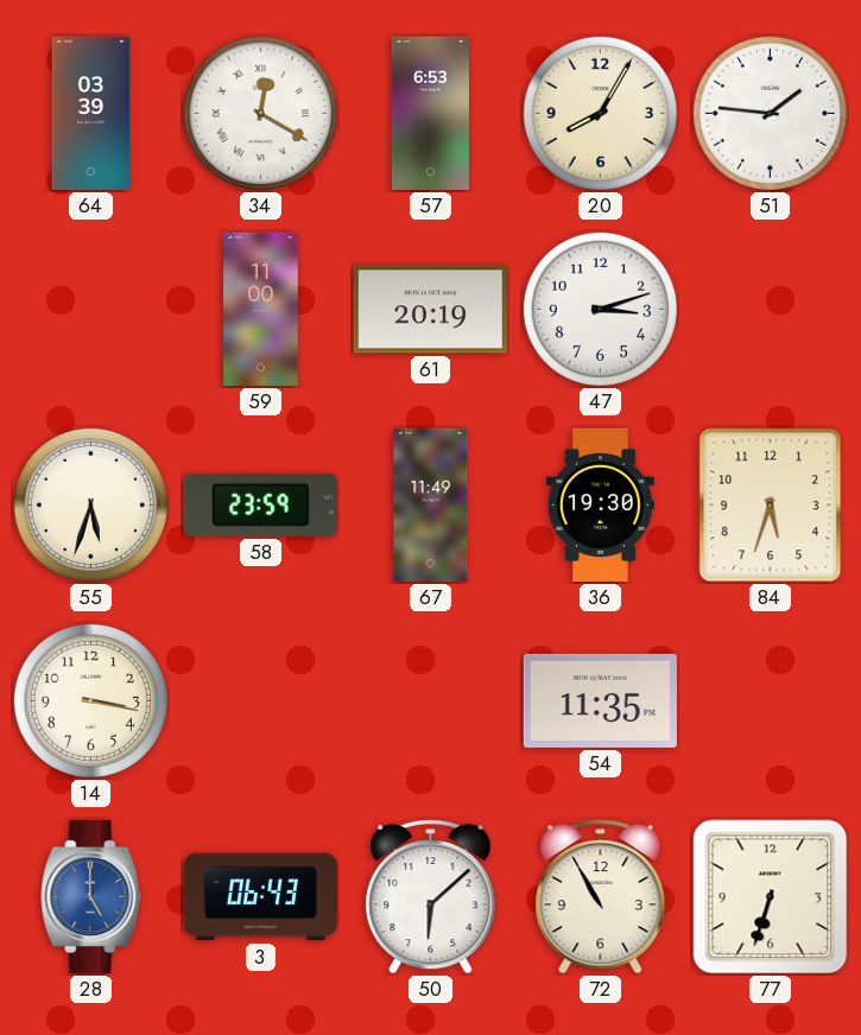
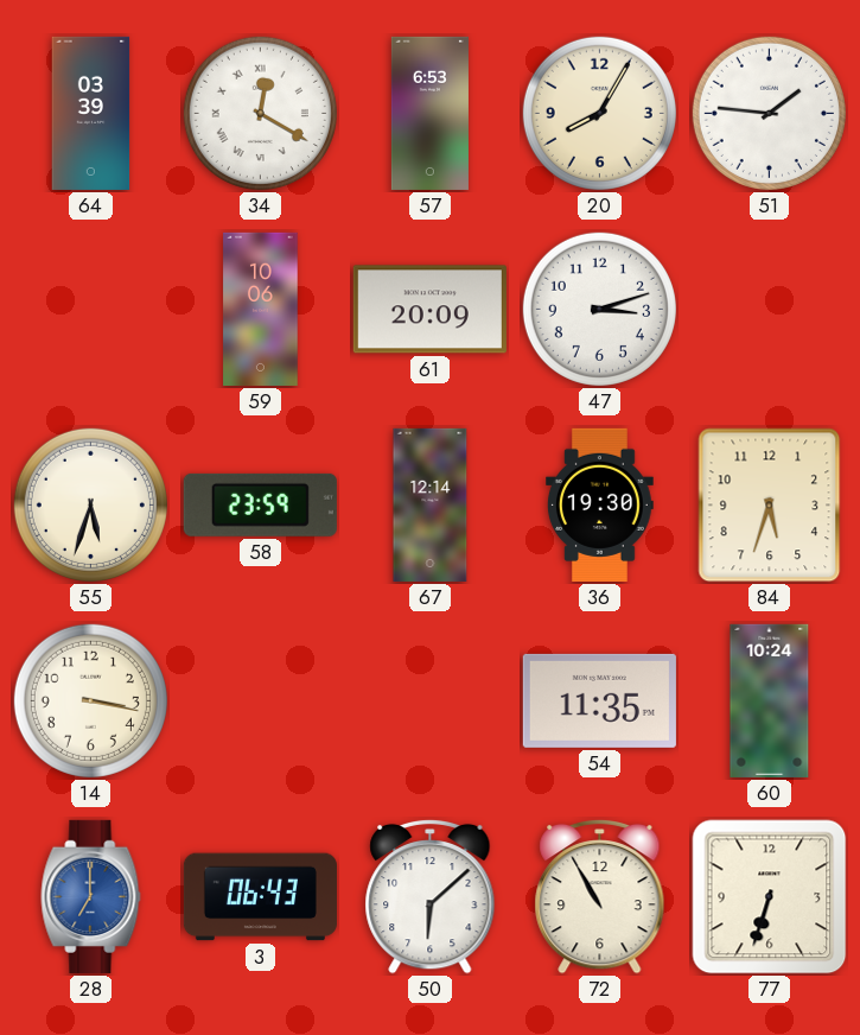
59: 11:00 -> 10:06 (261, 309)
61: 20:19 -> 20:09 (429, 310)
67: 11:49 -> 12:14 (431, 504)
60: none -> 10:24 (770, 700)
28: 5:00 -> 7:00 (91, 896)
